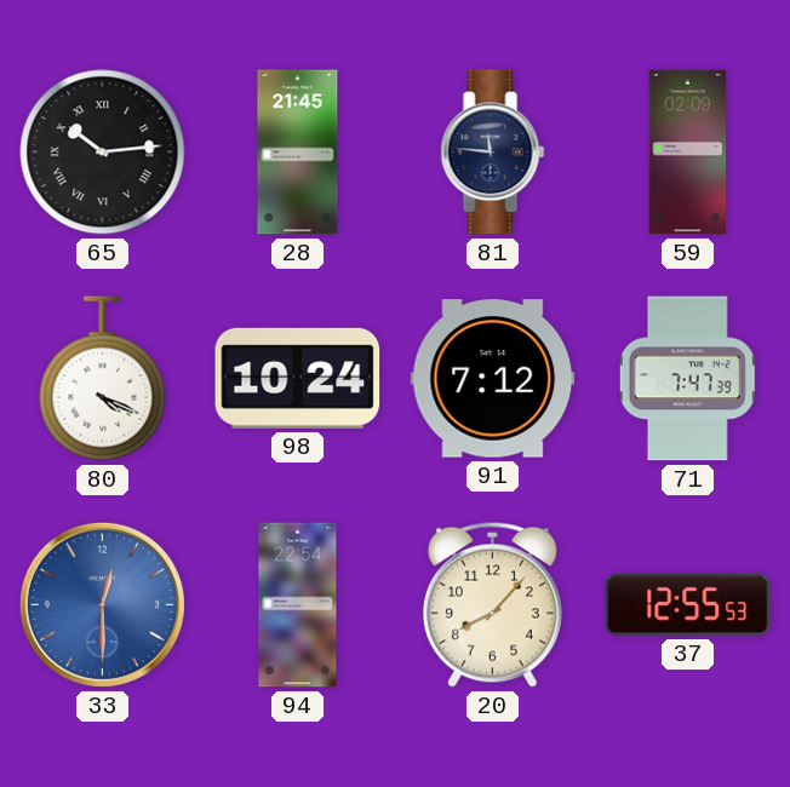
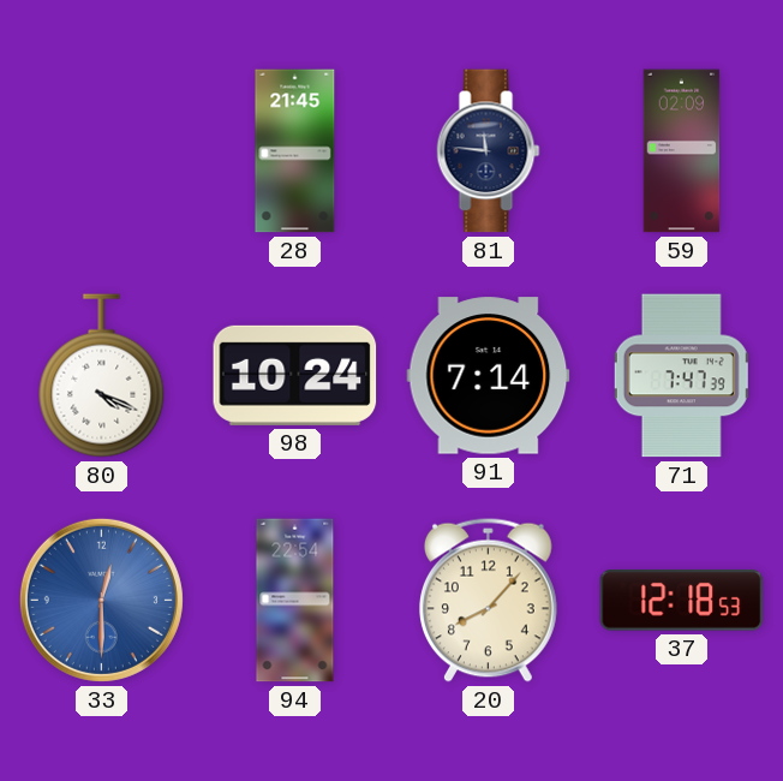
65: 10:14 -> none (103, 153)
91: 7:12 -> 7:14 (489, 376)
37: 12:55 -> 12:18 (682, 601)
